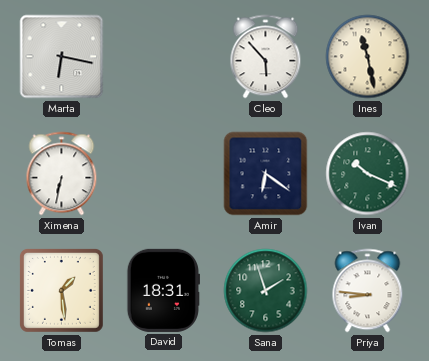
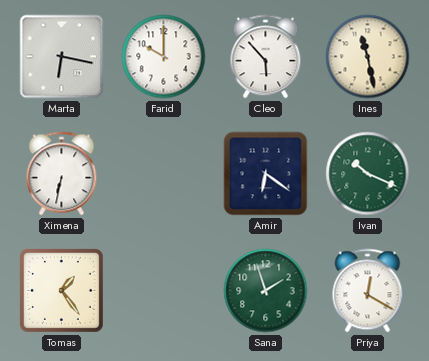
Farid: none -> 10:00 (164, 57)
Tomas: 1:29 -> 1:24 (61, 290)
David: 18:31 -> none (163, 290)
Priya: 8:46 -> 12:20 (368, 291)
